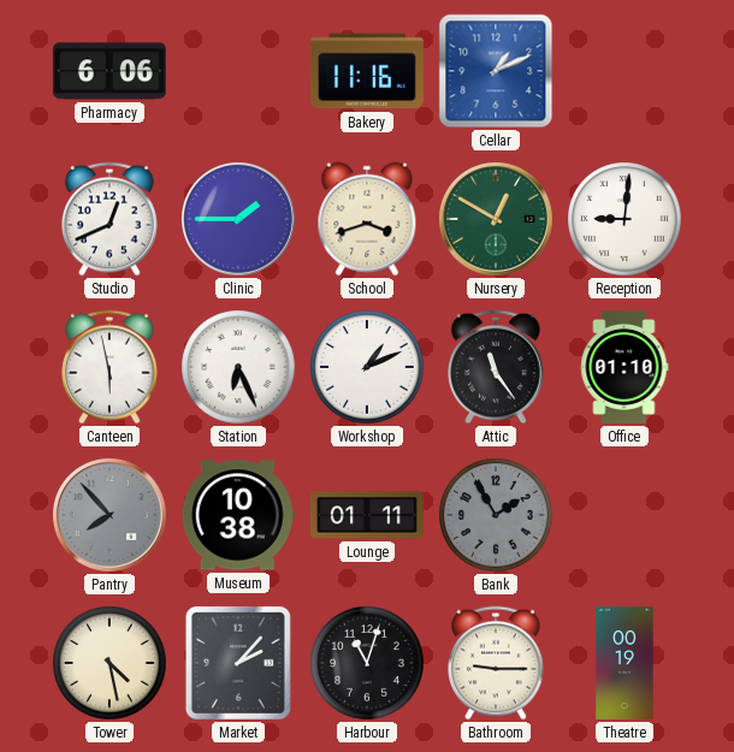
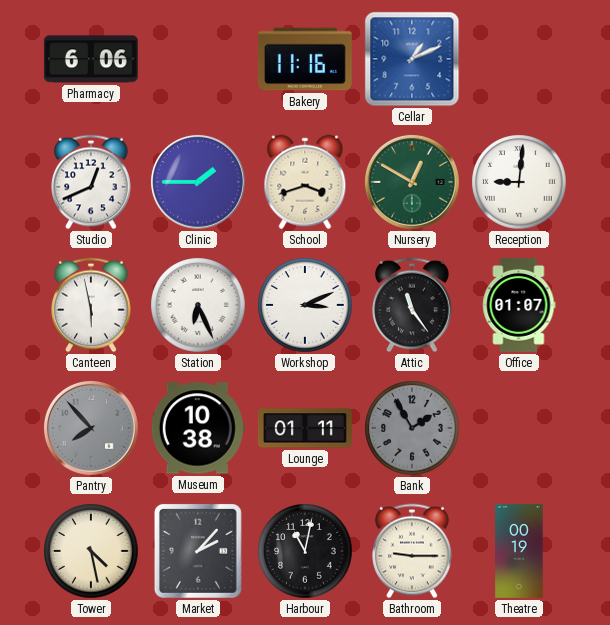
Workshop: 1:11 -> 3:11 (305, 305)
Office: 01:10 -> 01:07 (519, 305)
Harbour: 11:03 -> 11:02 (305, 551)
